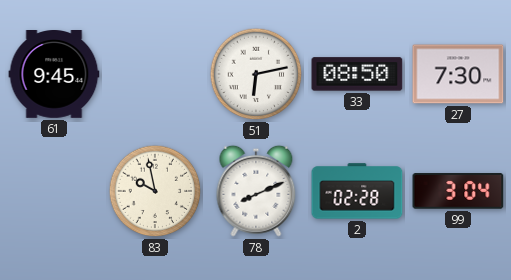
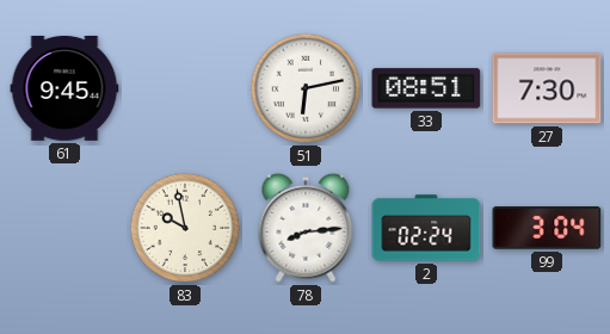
33: 08:50 -> 08:51 (426, 88)
78: 8:11 -> 8:14 (306, 228)
2: 02:28 -> 02:24 (426, 228)
